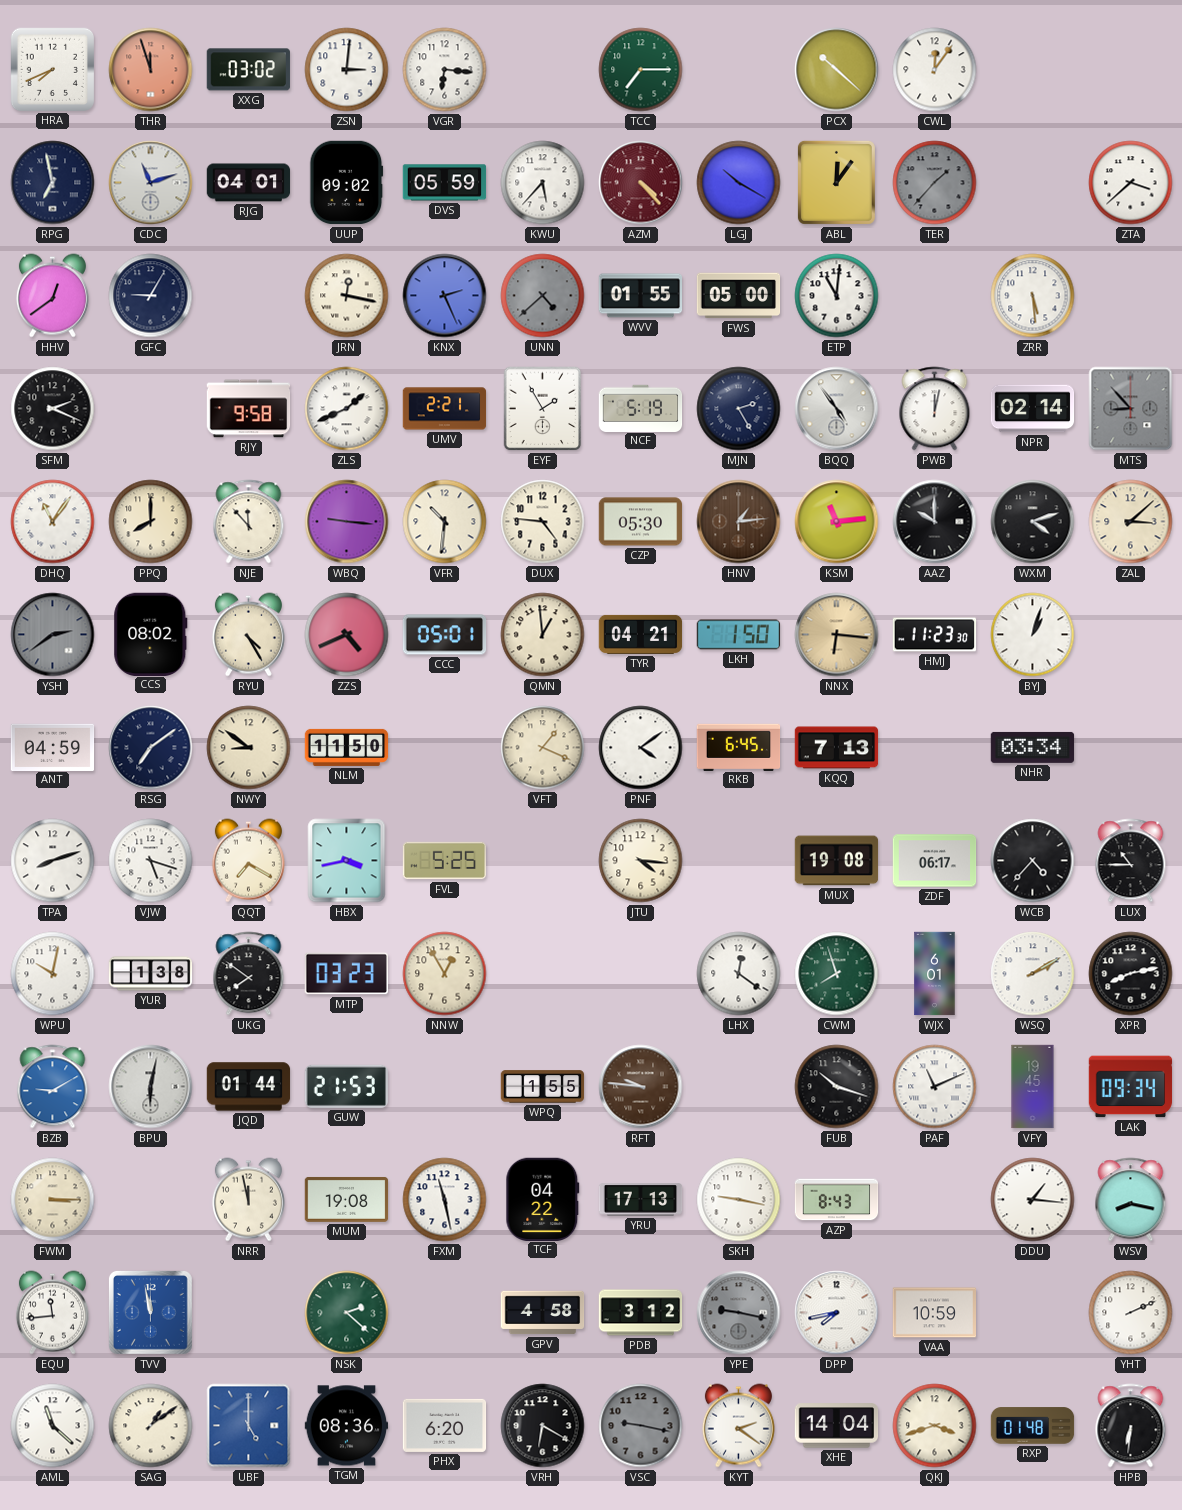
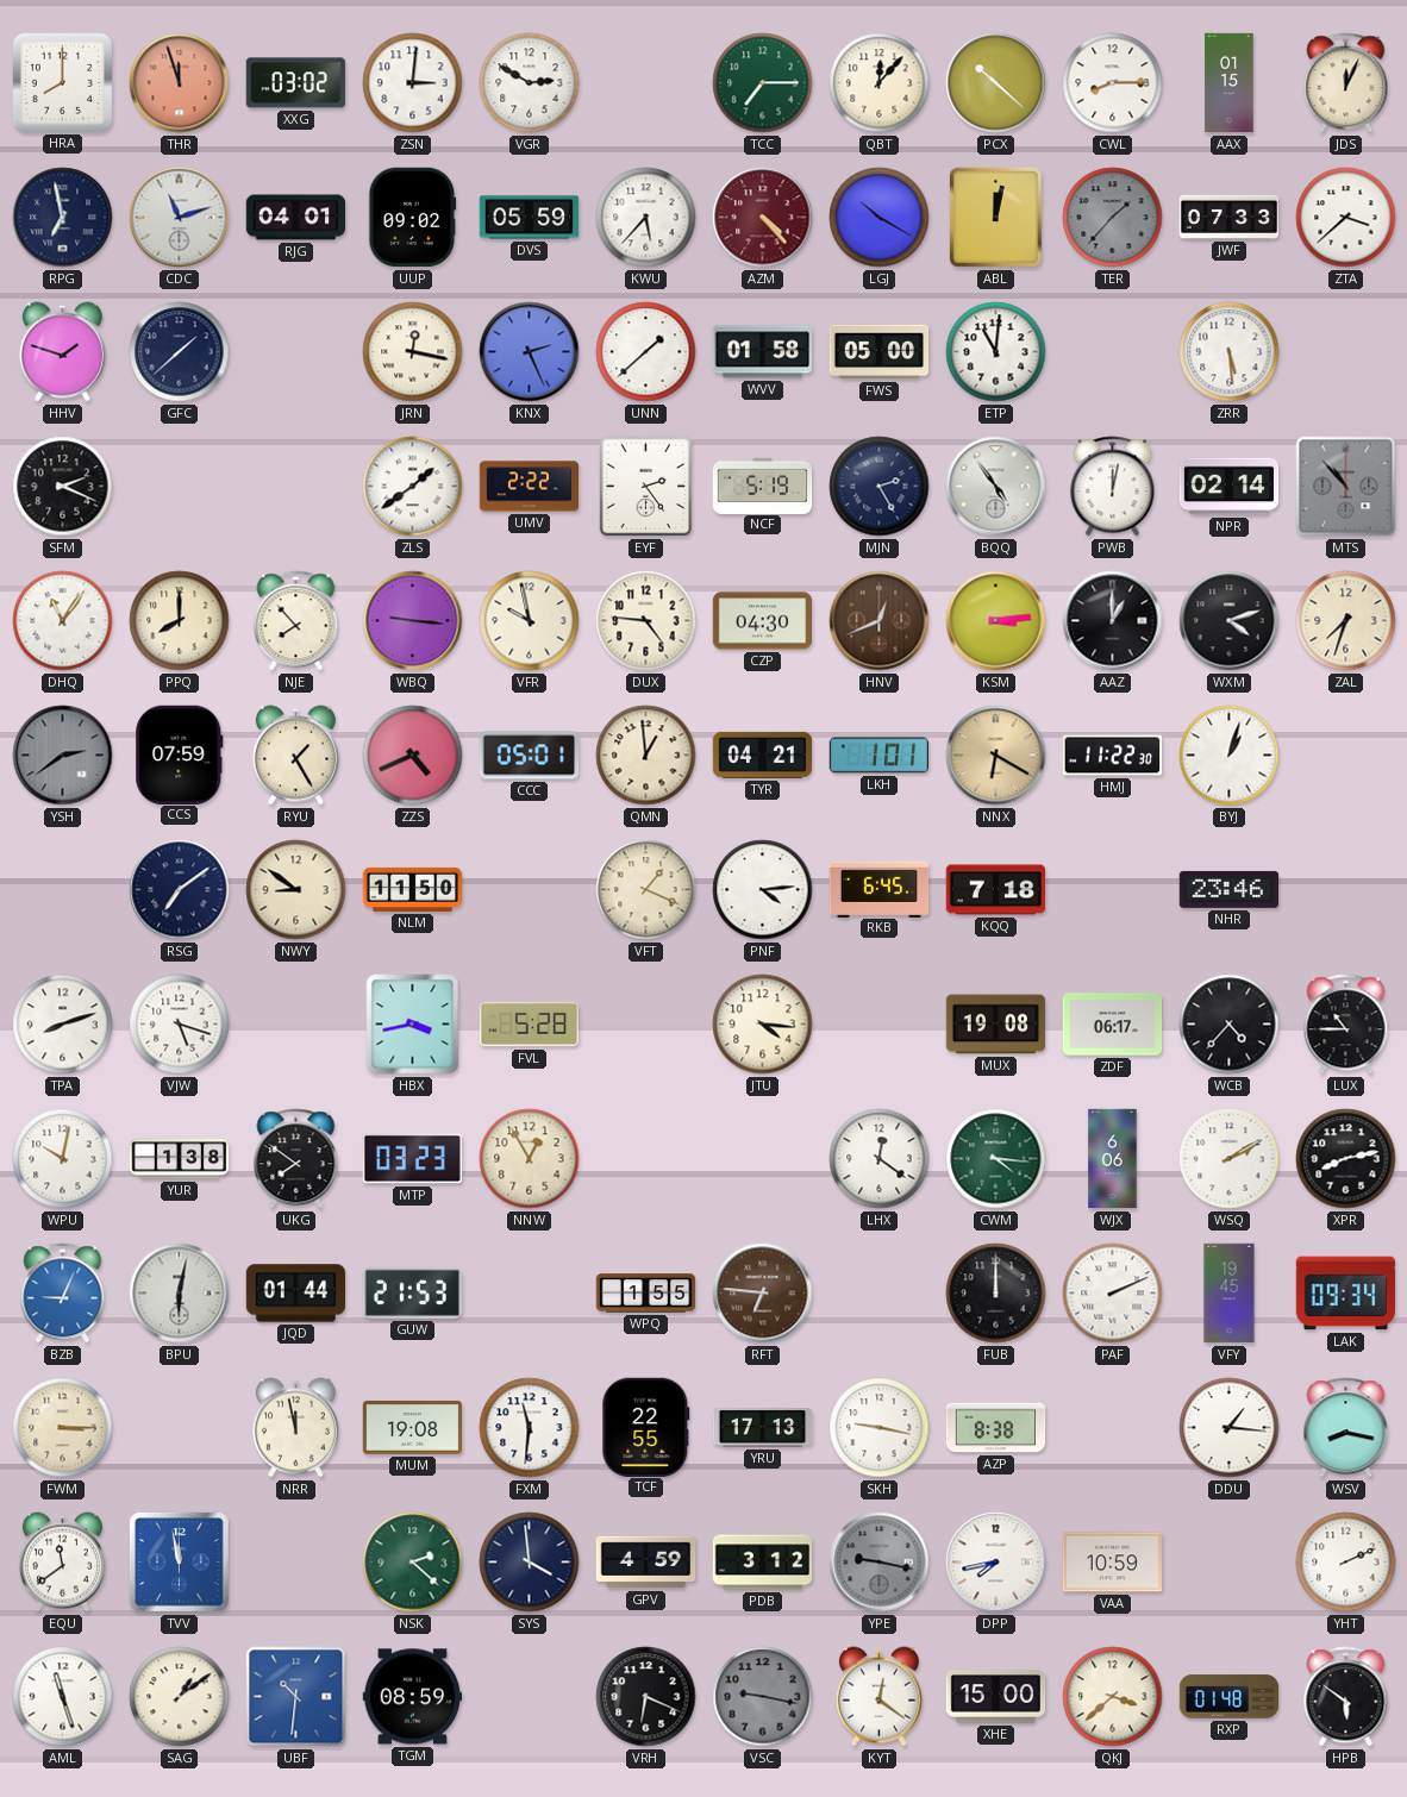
HRA: 7:41 -> 8:00 (62, 82)
VGR: 6:16 -> 2:50 (530, 83)
QBT: none -> 12:07 (880, 83)
CWL: 12:06 -> 8:15 (1113, 83)
AAX: none -> 01:15 (1230, 83)
JDS: none -> 12:04 (1346, 83)
ABL: 12:06 -> 12:02 (995, 217)
JWF: none -> 07:33 (1230, 217)
HHV: 12:39 -> 1:48 (62, 352)
GFC: 9:05 -> 1:38 (180, 352)
UNN: 4:38 -> 1:38 (646, 352)
UNN dial: grey -> white (646, 352)
WVV: 01:55 -> 01:58 (763, 352)
RJY: 9:58 -> none (249, 409)
ZLS: 1:41 -> 1:39 (413, 487)
UMV: 2:21 -> 2:22 (530, 487)
EYF: 1:55 -> 2:24 (646, 487)
MTS: 8:53 -> 10:53 (1346, 487)
NJE: 11:53 -> 7:53 (296, 621)
VFR: 10:31 -> 9:58 (530, 621)
CZP: 05:30 -> 04:30 (763, 621)
HNV: 1:14 -> 12:41 (880, 621)
KSM: 11:14 -> 3:14 (996, 621)
AAZ: 10:00 -> 1:00 (1113, 621)
ZAL: 3:08 -> 7:33 (1346, 621)
CCS: 08:02 -> 07:59 (180, 755)
RYU: 4:25 -> 1:25 (295, 756)
LKH: 1:50 -> 1:01 (880, 756)
NNX: 6:16 -> 6:20 (996, 756)
HMJ: 11:23 -> 11:22 (1113, 756)
ANT: 04:59 -> none (53, 747)
PNF: 4:09 -> 4:14 (763, 890)
KQQ: 7:13 -> 7:18 (996, 890)
NHR: 03:34 -> 23:46 (1230, 889)
QQT: 7:20 -> none (248, 861)
FVL: 5:25 -> 5:28 (530, 1025)
CWM: 7:57 -> 4:16 (996, 1159)
WJX: 6:01 -> 6:06 (1113, 1159)
BZB: 9:10 -> 9:04 (63, 1294)
RFT: 9:46 -> 6:46 (763, 1294)
FUB: 10:18 -> 12:00 (996, 1294)
PAF: 11:11 -> 2:11 (1113, 1294)
FXM: 11:28 -> 11:31 (530, 1428)
TCF: 04:22 -> 22:55 (646, 1427)
AZP: 8:43 -> 8:38 (996, 1428)
EQU: 11:44 -> 11:39 (62, 1563)
SYS: none -> 3:59 (530, 1563)
GPV: 4:58 -> 4:59 (646, 1563)
AML: 11:22 -> 11:27 (63, 1697)
UBF: 5:00 -> 10:31 (296, 1697)
TGM: 08:36 -> 08:59 (413, 1697)
PHX: 6:20 -> none (445, 1425)
VRH: 6:20 -> 6:19 (646, 1697)
KYT: 2:21 -> 12:21 (878, 1697)
XHE: 14:04 -> 15:00 (996, 1697)
QKJ: 3:42 -> 3:38 (1113, 1697)
HPB: 6:31 -> 5:51 (1346, 1697)
